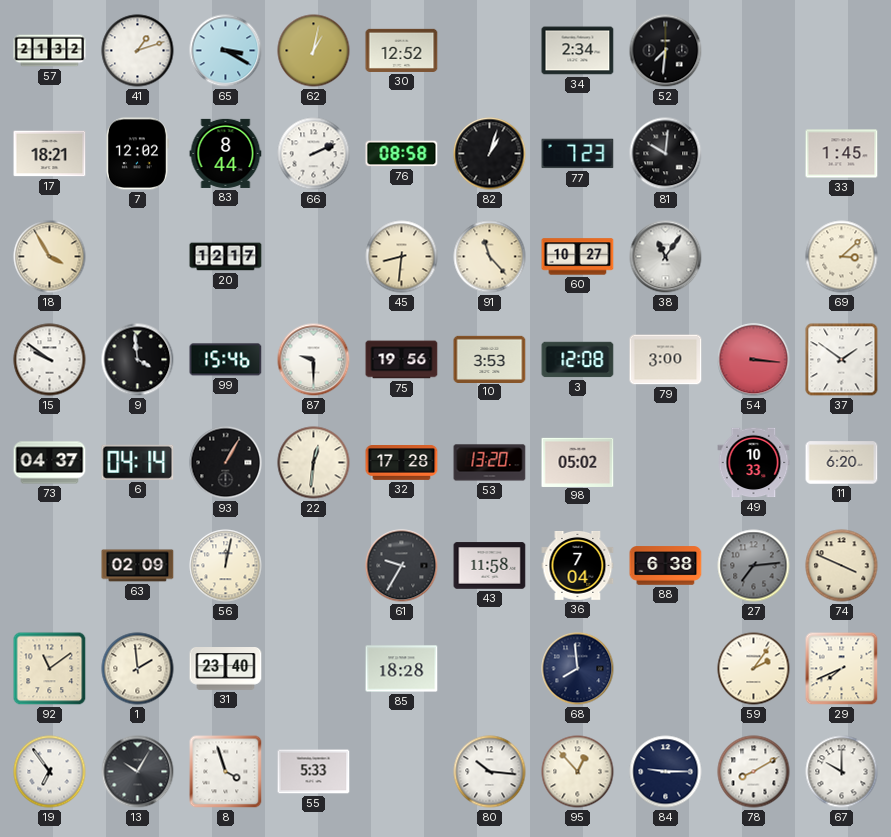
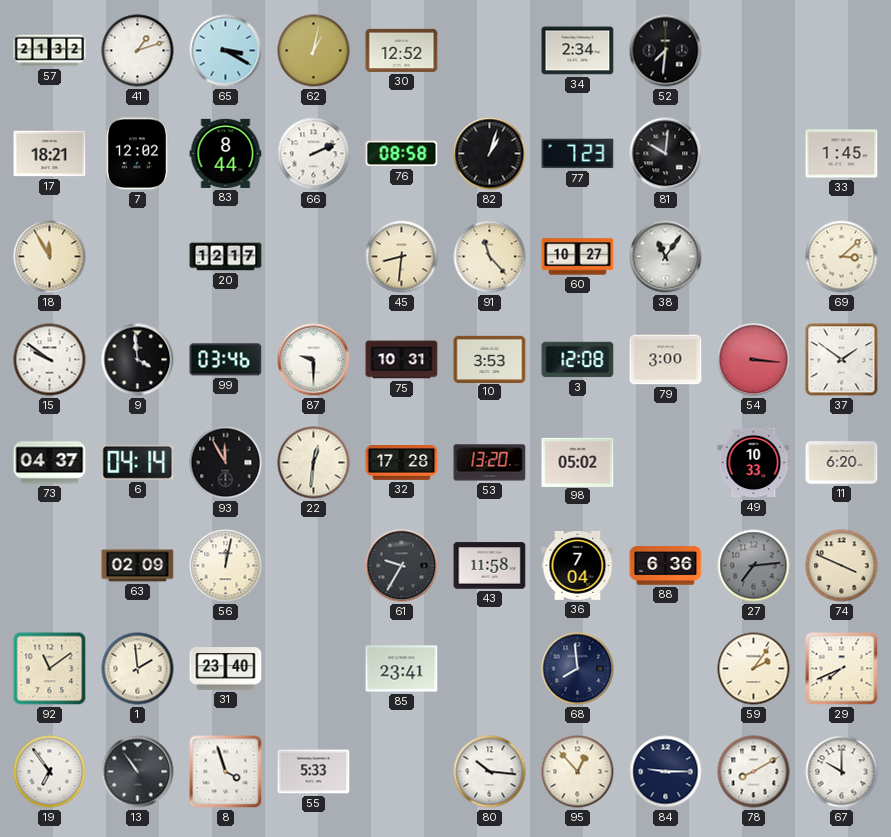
18: 3:55 -> 11:55 (50, 257)
99: 15:46 -> 03:46 (226, 360)
75: 19:56 -> 10:31 (402, 360)
93: 1:05 -> 11:55 (226, 463)
88: 6:38 -> 6:36 (666, 566)
85: 18:28 -> 23:41 (402, 669)
13: 10:05 -> 10:54 (138, 772)
